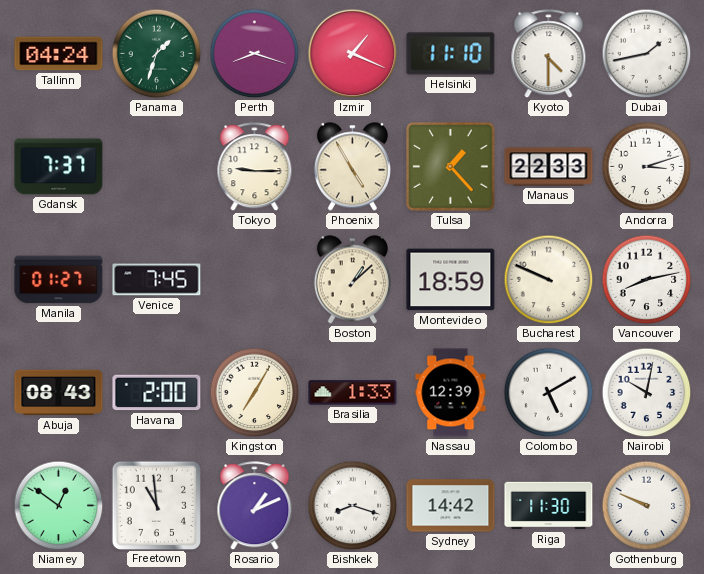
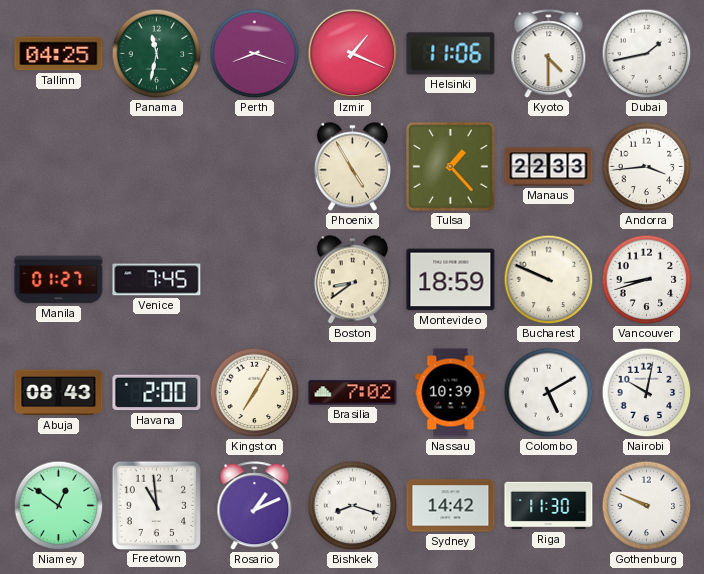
Tallinn: 04:24 -> 04:25 (59, 54)
Panama: 1:33 -> 11:32 (157, 54)
Helsinki: 11:10 -> 11:06 (451, 54)
Gdansk: 7:37 -> none (59, 167)
Tokyo: 9:15 -> none (255, 167)
Andorra: 3:12 -> 3:44 (647, 167)
Boston: 1:08 -> 8:39 (352, 280)
Vancouver: 8:13 -> 8:42 (647, 280)
Brasilia: 1:33 -> 7:02 (353, 393)
Nassau: 12:39 -> 10:39 (451, 393)
